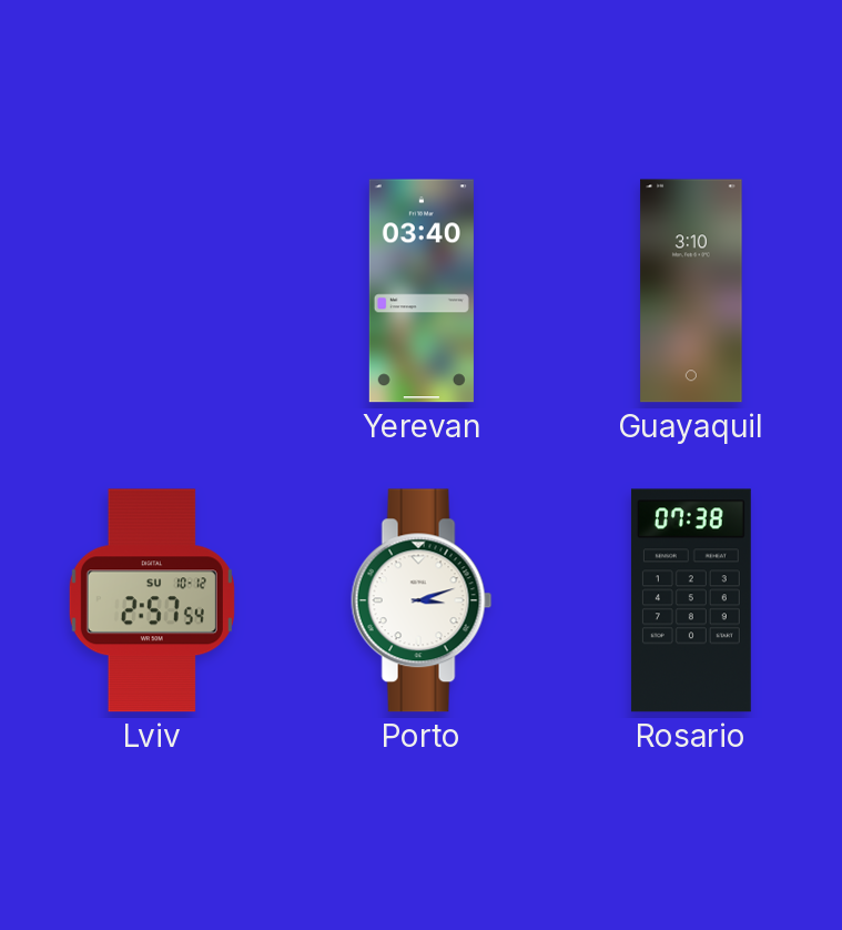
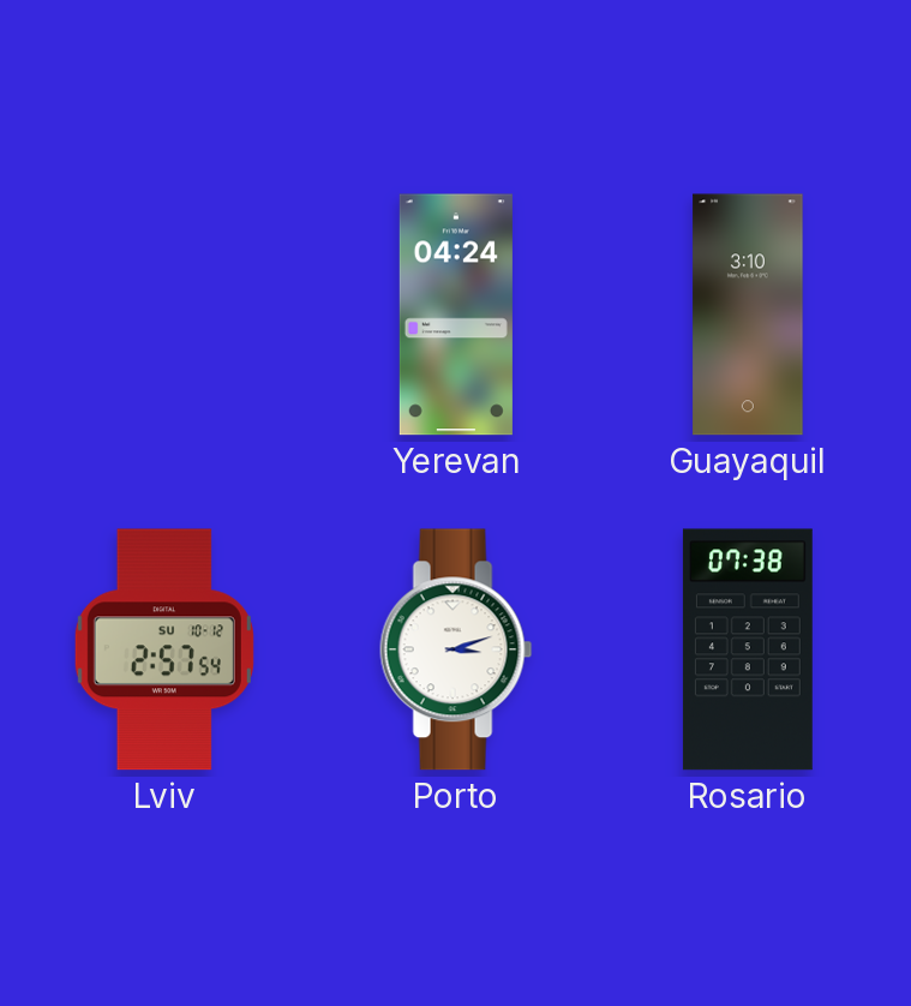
Yerevan: 03:40 -> 04:24 (456, 315)
